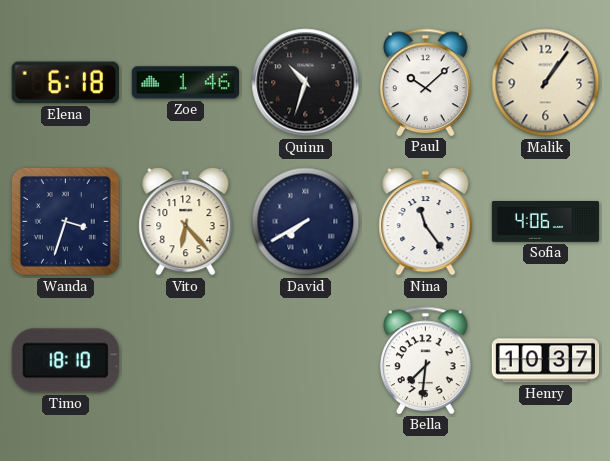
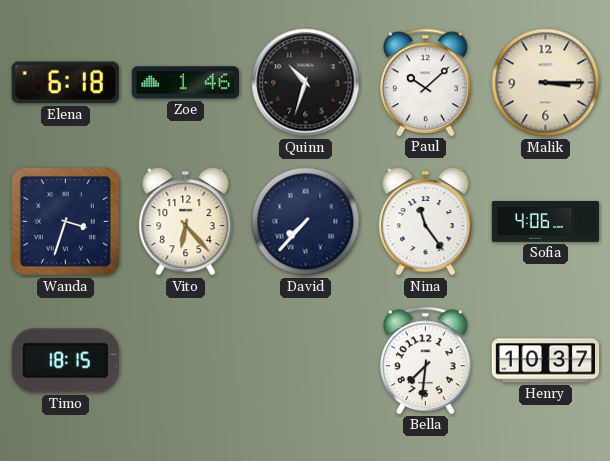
Malik: 1:06 -> 3:15 (546, 83)
David: 7:40 -> 7:37 (306, 222)
Timo: 18:10 -> 18:15 (65, 361)
